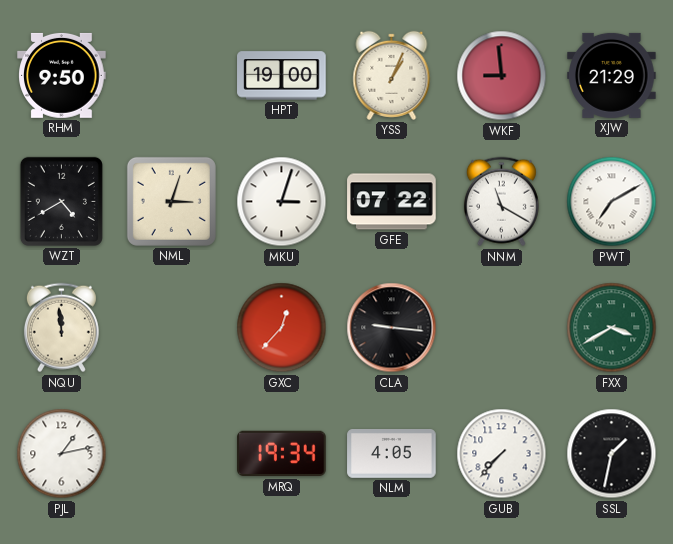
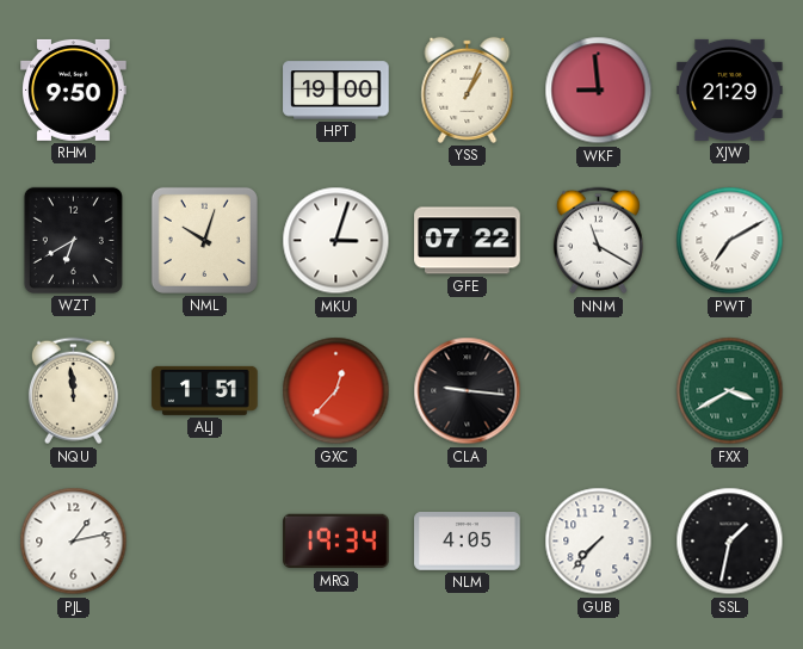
WZT: 4:40 -> 6:40 (73, 240)
NML: 3:03 -> 10:03 (204, 240)
ALJ: none -> 1:51 (205, 390)
